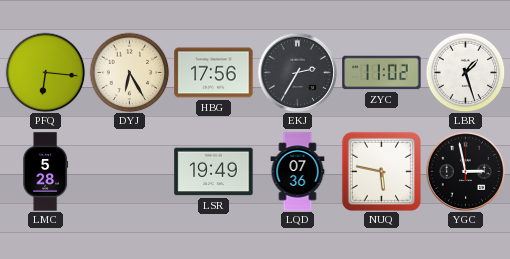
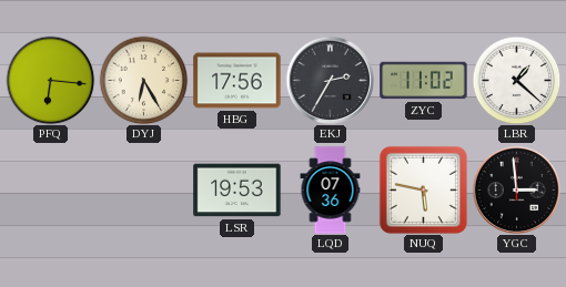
LBR: 1:27 -> 1:22 (516, 80)
LMC: 5:28 -> none (46, 172)
LSR: 19:49 -> 19:53 (237, 191)
YGC: 2:58 -> 2:59 (516, 189)
